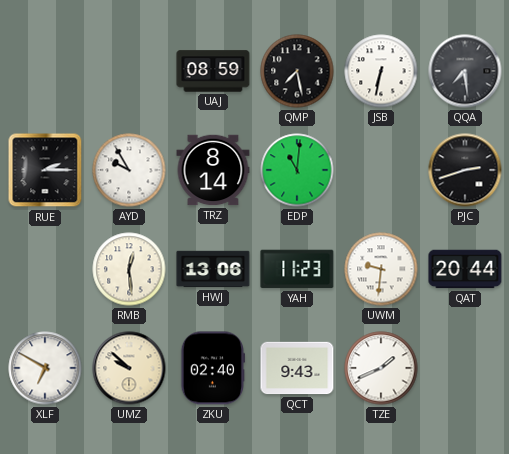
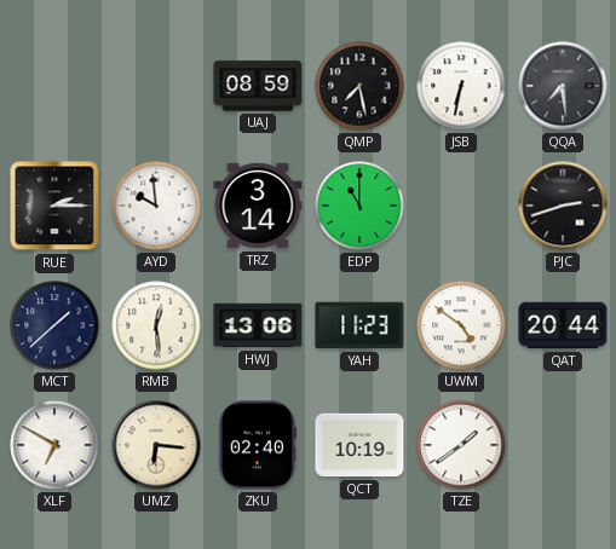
AYD: 9:55 -> 9:59 (156, 206)
TRZ: 8:14 -> 3:14 (258, 206)
EDP: 11:01 -> 11:00 (359, 206)
MCT: none -> 1:38 (54, 325)
UWM: 9:31 -> 4:51 (461, 325)
UMZ: 9:52 -> 6:16 (156, 445)
QCT: 9:43 -> 10:19 (359, 445)
TZE: 1:41 -> 1:39 (461, 445)
